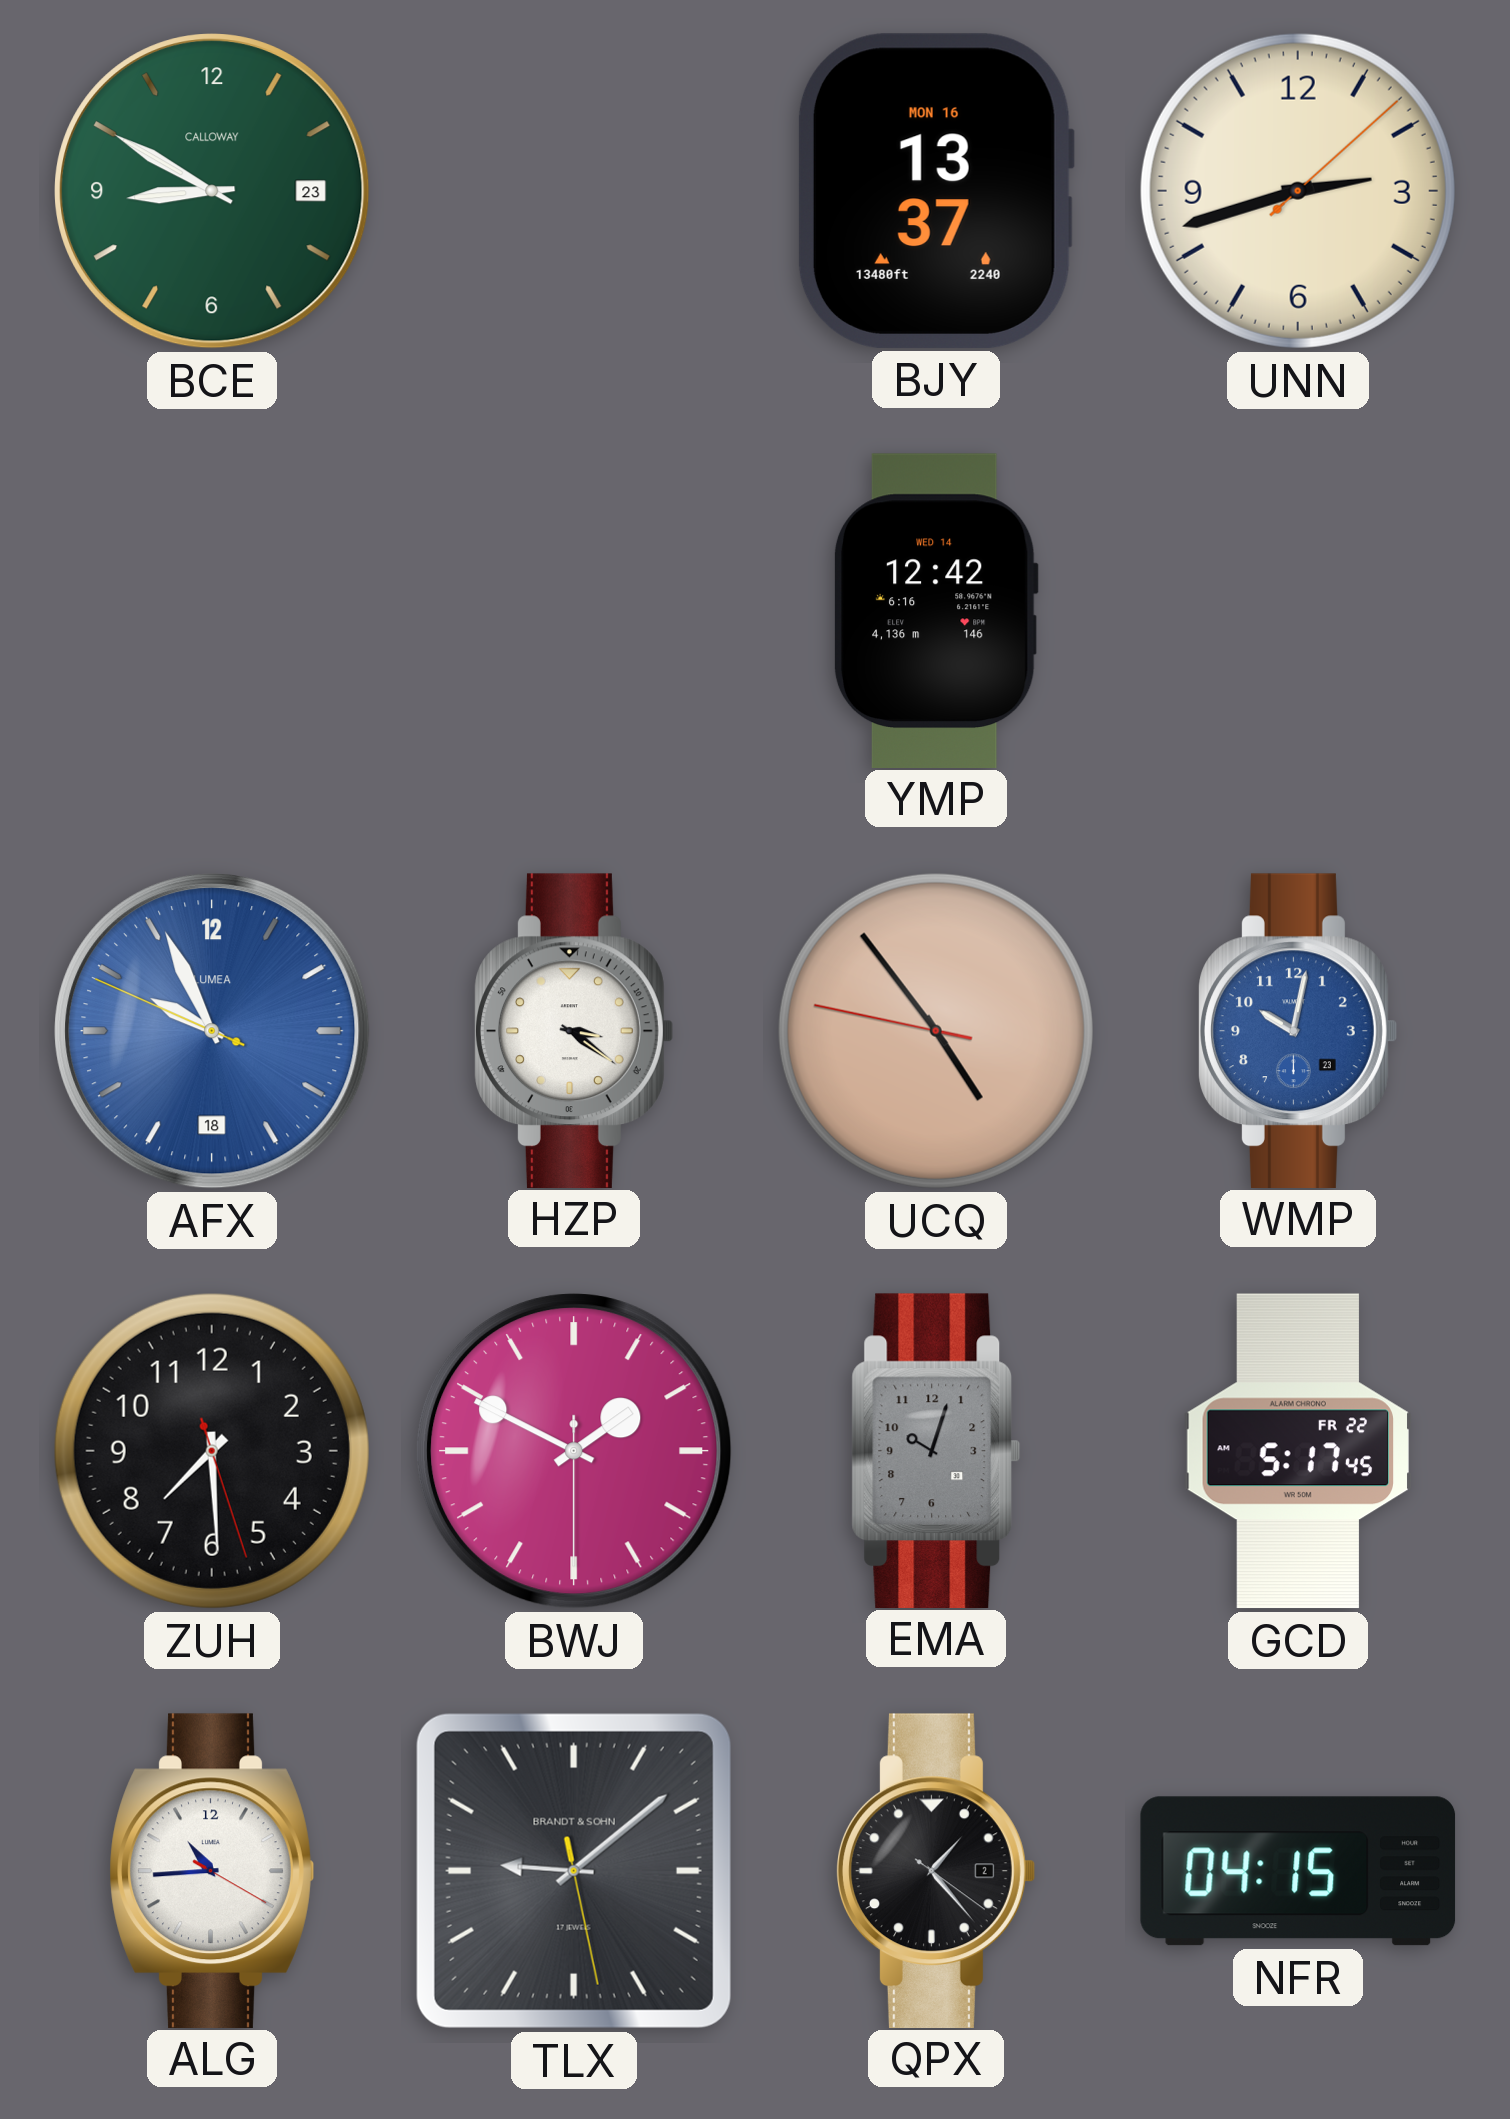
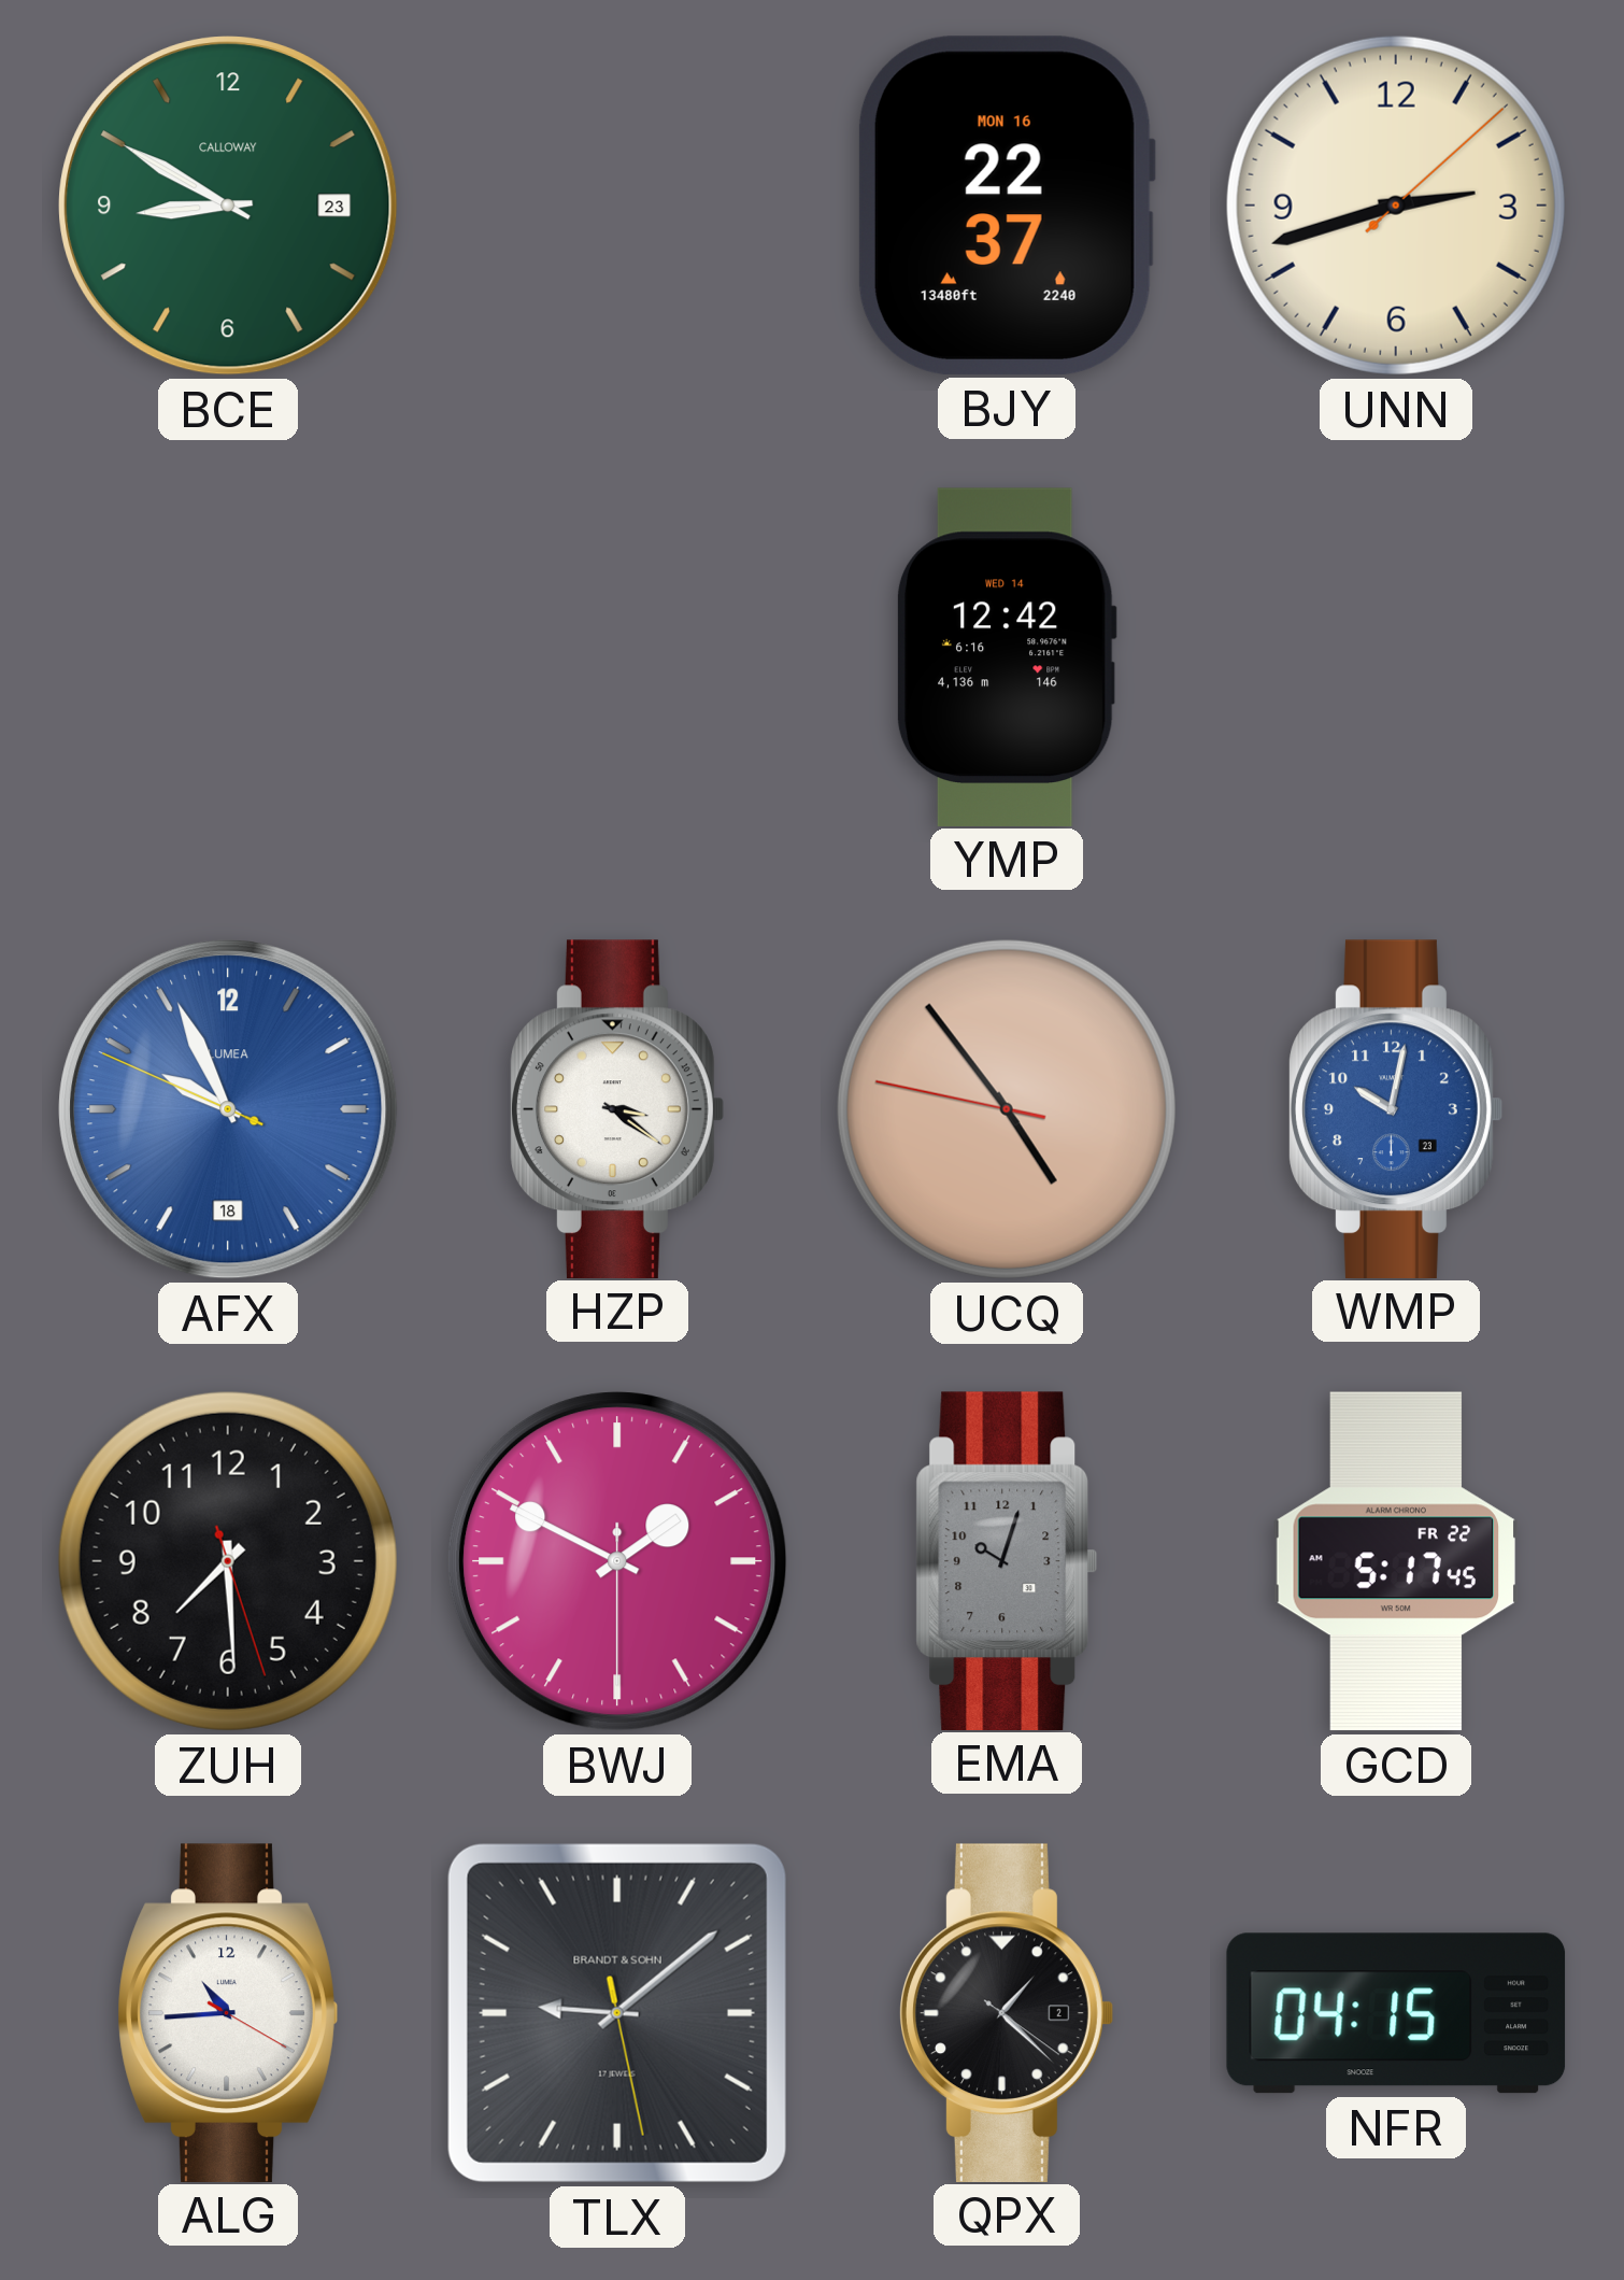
BJY: 13:37 -> 22:37 (1006, 206)
QPX: 1:23 -> 1:22 (1007, 2012)
